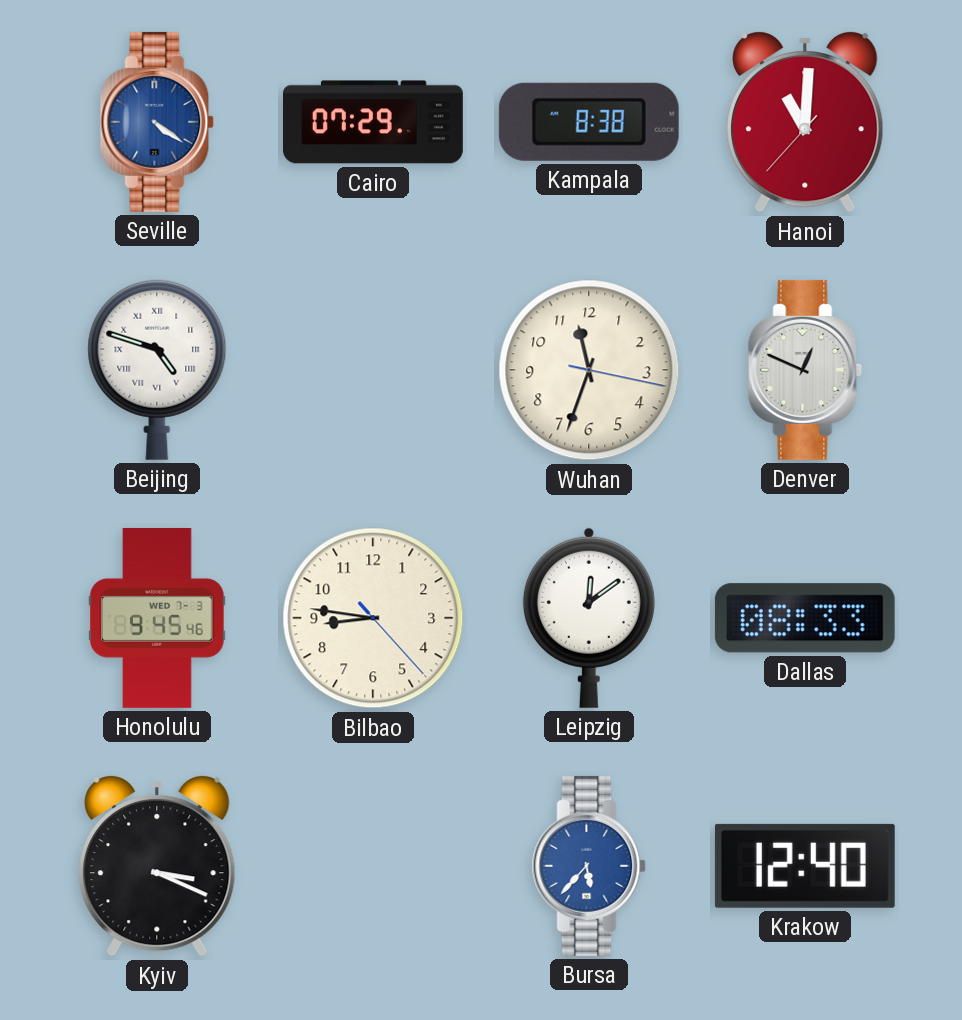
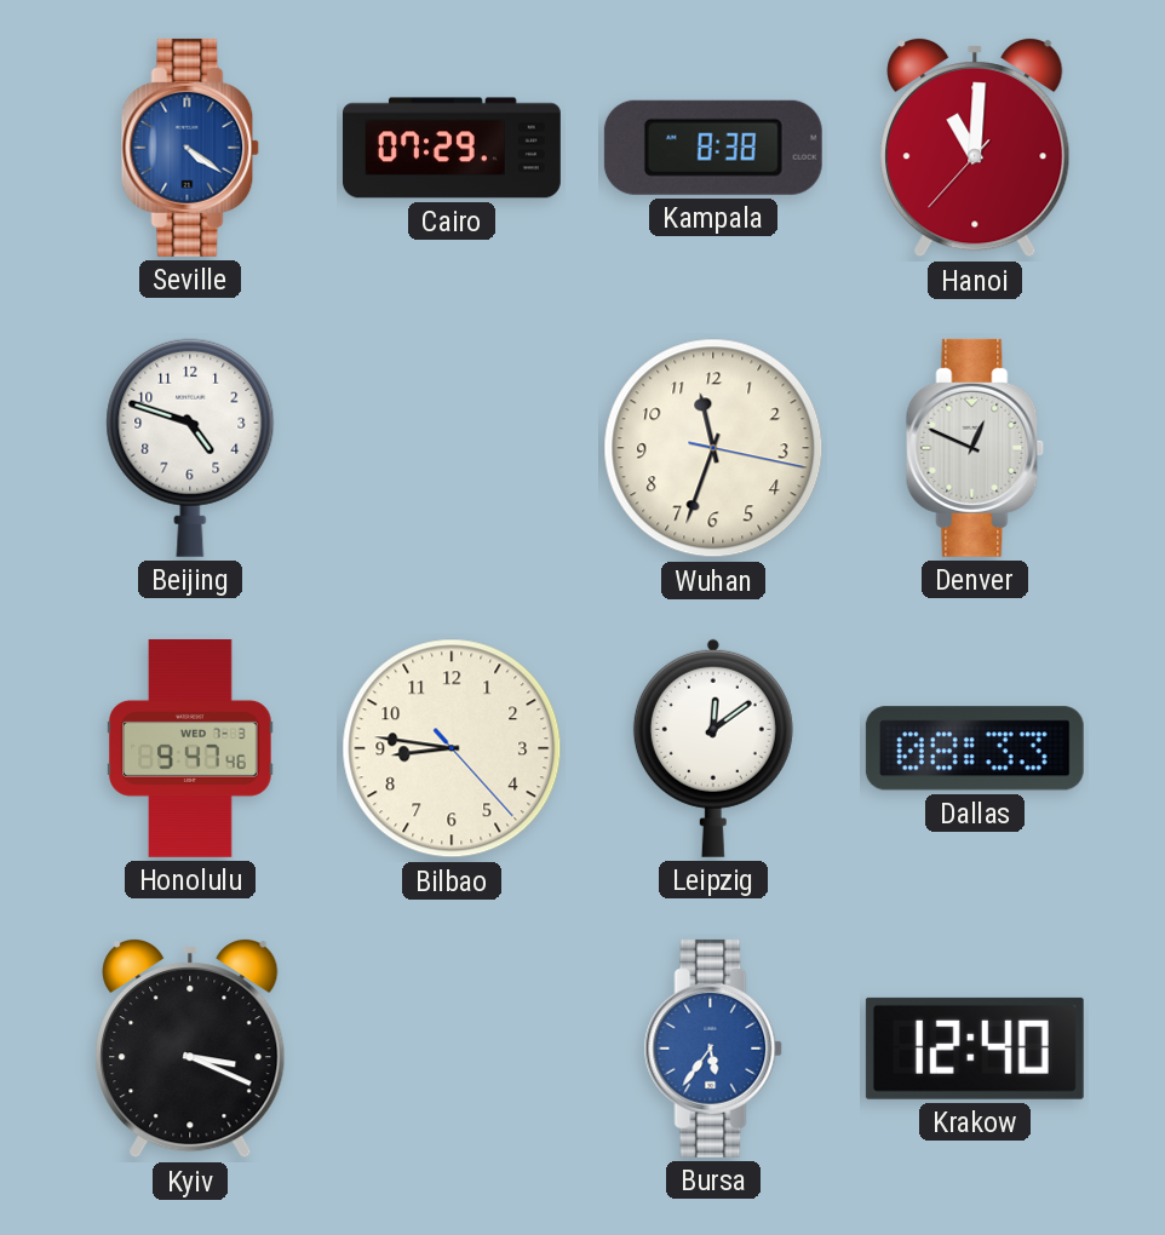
Beijing numerals: Roman -> Arabic (190, 448)
Honolulu: 9:45 -> 9:47 (190, 748)
Bursa: 5:37 -> 5:36 (713, 1049)
